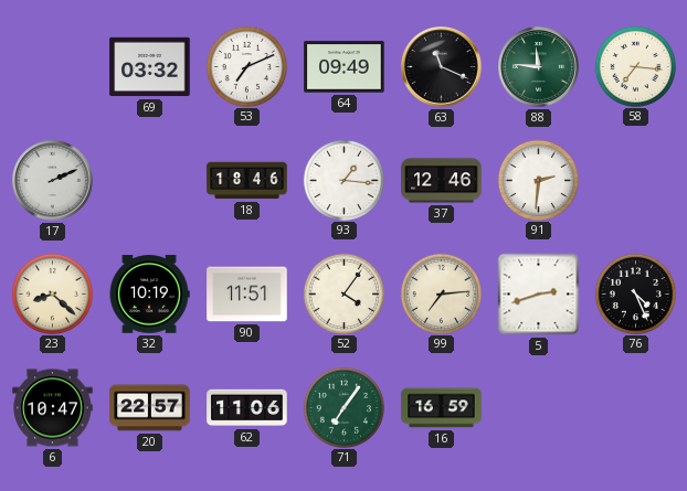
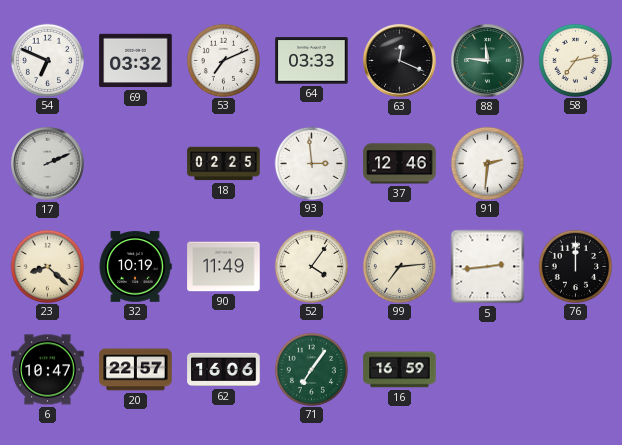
54: none -> 6:49 (47, 60)
64: 09:49 -> 03:33 (312, 61)
63: 11:19 -> 12:19 (400, 61)
58: 7:16 -> 7:13 (575, 60)
18: 18:46 -> 02:25 (224, 164)
93: 1:16 -> 2:59 (311, 163)
90: 11:51 -> 11:49 (224, 267)
5: 2:42 -> 2:44 (488, 267)
76: 4:26 -> 12:00 (575, 266)
62: 11:06 -> 16:06 (224, 370)
